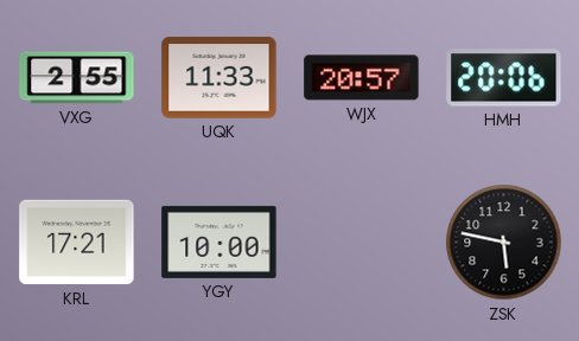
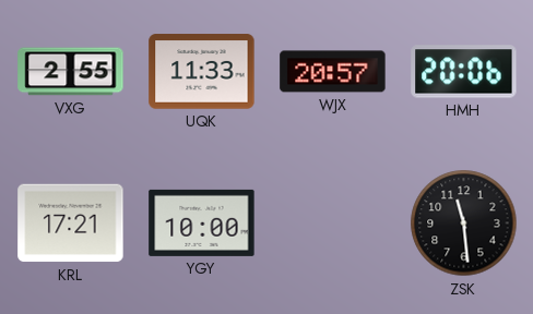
ZSK: 5:47 -> 11:29 (464, 224)
